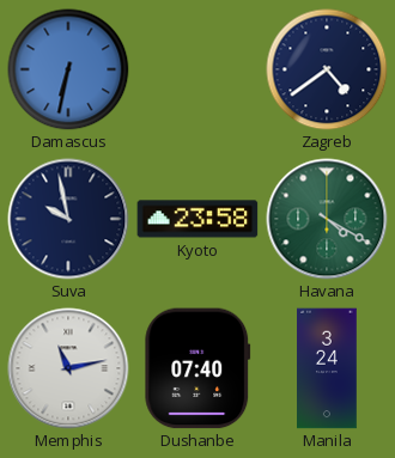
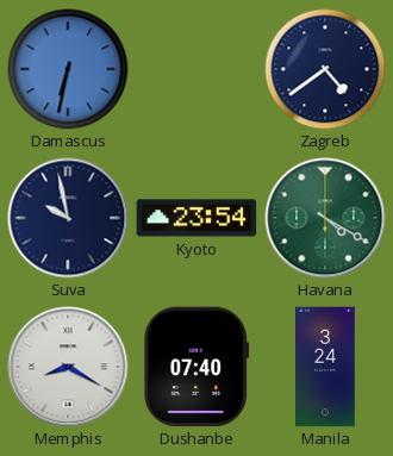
Kyoto: 23:58 -> 23:54 (196, 218)
Memphis: 11:13 -> 8:20 (68, 367)
